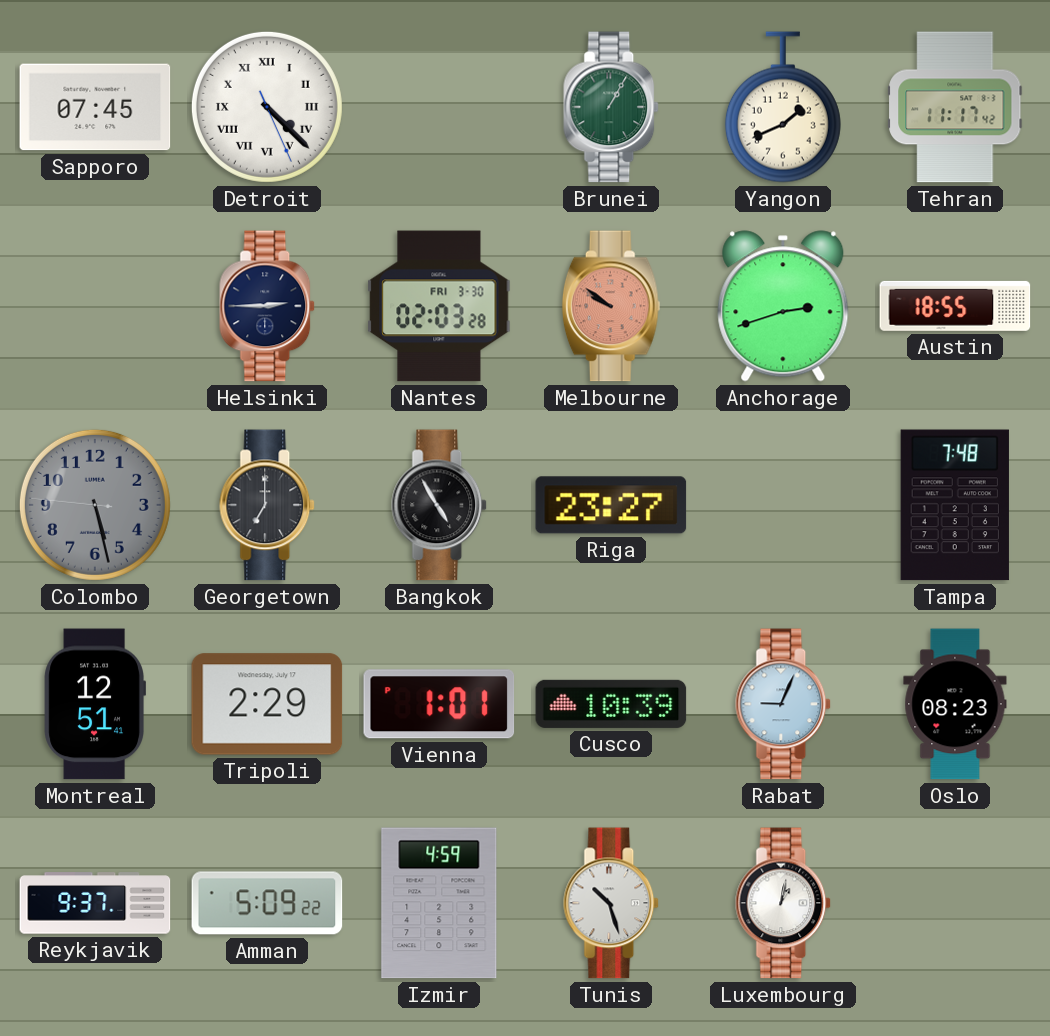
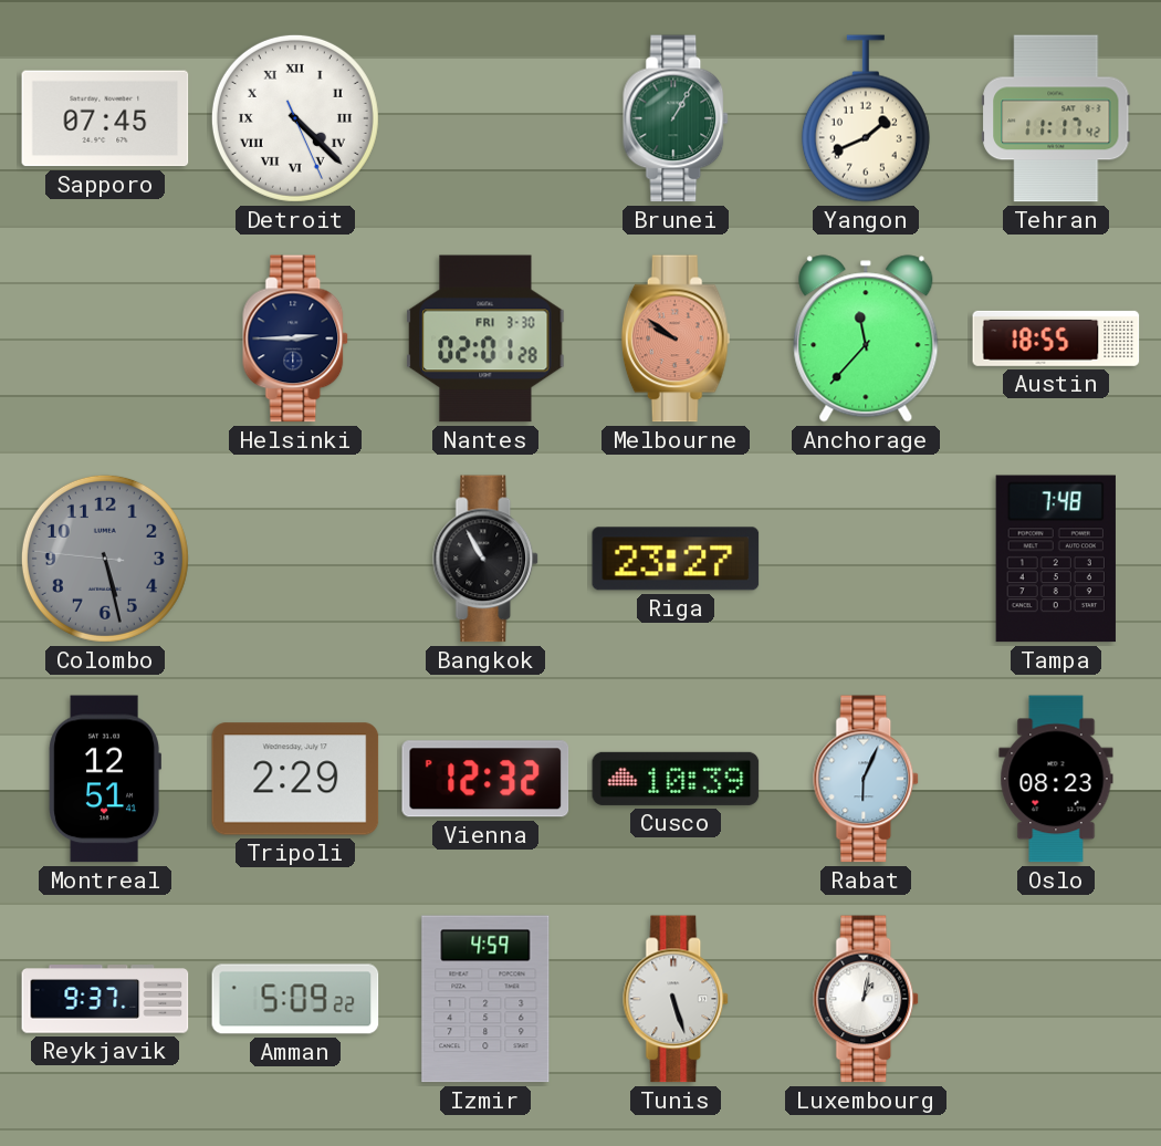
Nantes: 02:03 -> 02:01 (485, 338)
Anchorage: 2:42 -> 11:37 (866, 338)
Georgetown: 7:00 -> none (268, 505)
Bangkok: 4:55 -> 10:55 (487, 559)
Vienna: 1:01 -> 12:32 (485, 779)
Rabat: 9:04 -> 6:04 (867, 779)
Tunis: 10:27 -> 5:27 (677, 999)
